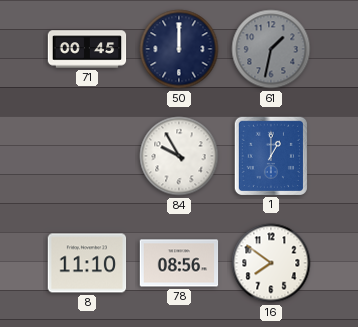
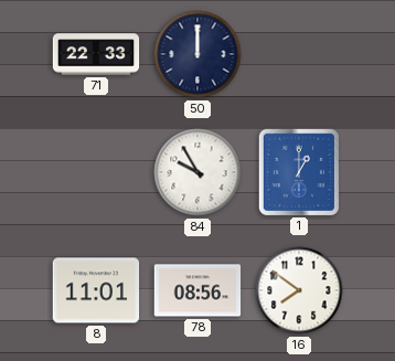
71: 00:45 -> 22:33 (96, 54)
61: 1:32 -> none (271, 49)
8: 11:10 -> 11:01 (96, 290)
